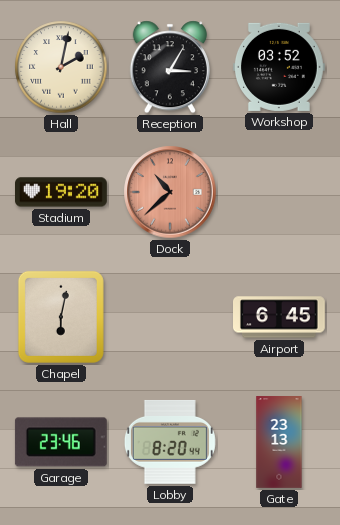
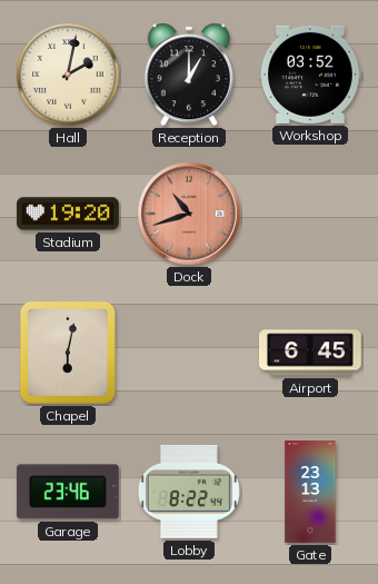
Reception: 3:05 -> 1:00 (189, 75)
Dock: 10:38 -> 10:42 (189, 214)
Lobby: 8:20 -> 8:22 (189, 492)
